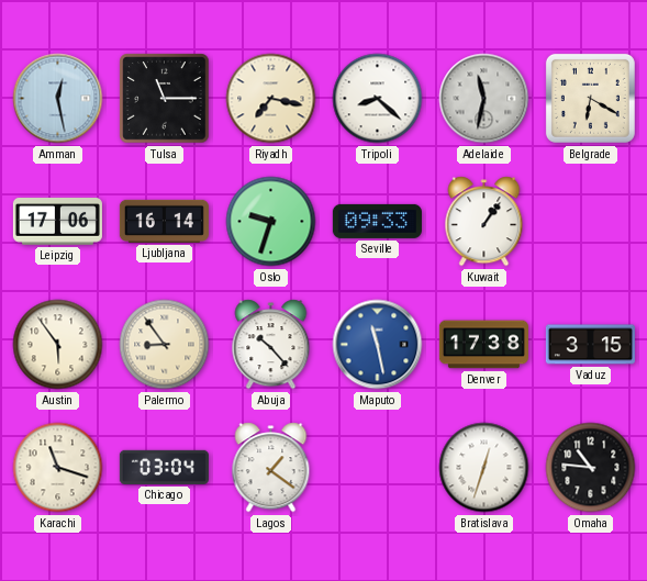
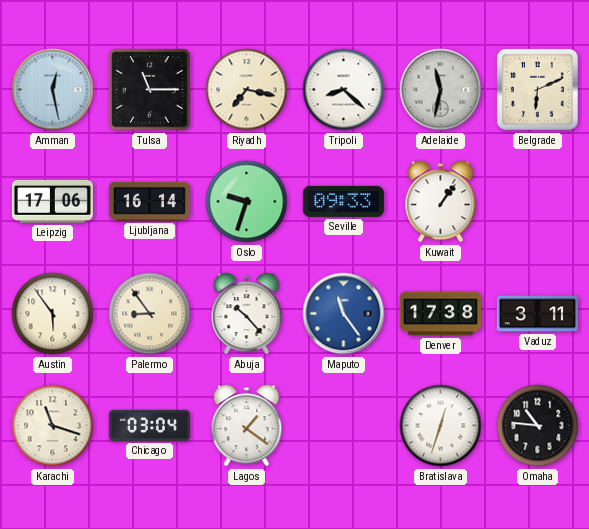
Belgrade: 6:20 -> 6:11 (537, 89)
Maputo: 11:28 -> 11:24 (344, 314)
Vaduz: 3:15 -> 3:11 (537, 314)
